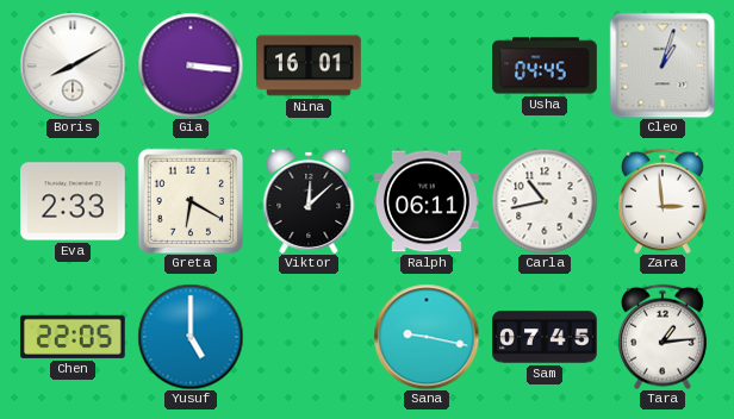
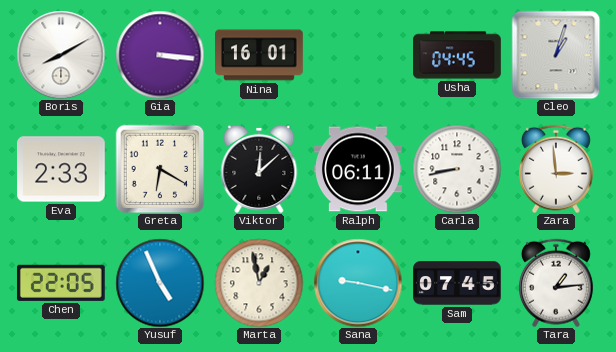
Carla: 10:43 -> 8:43 (457, 169)
Yusuf: 5:00 -> 4:56 (160, 283)
Marta: none -> 12:58 (259, 283)
